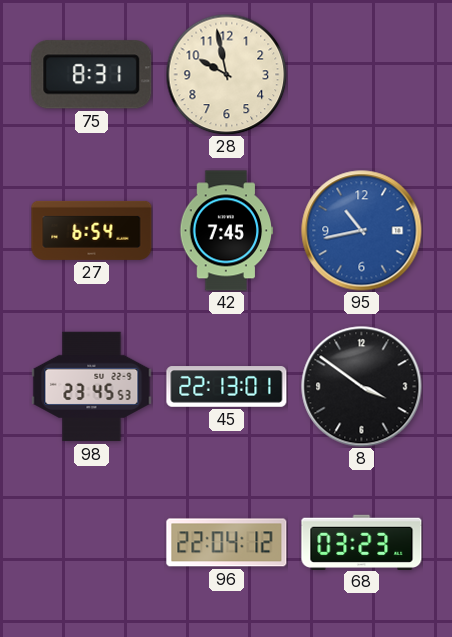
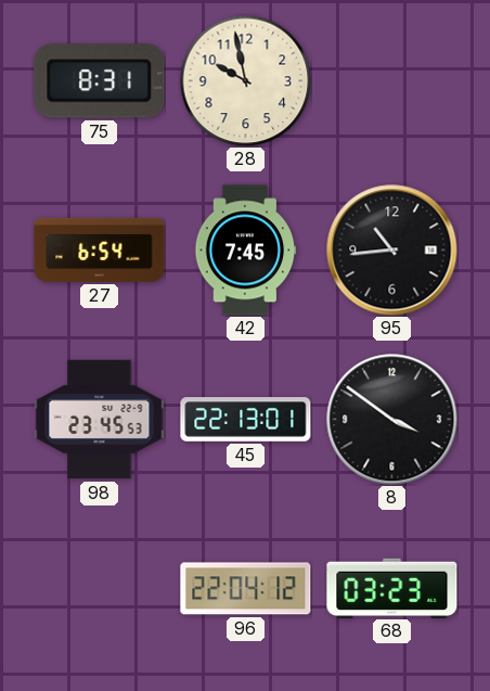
95: 10:43 -> 10:44 (392, 251)
95 dial: blue -> black (392, 251)
